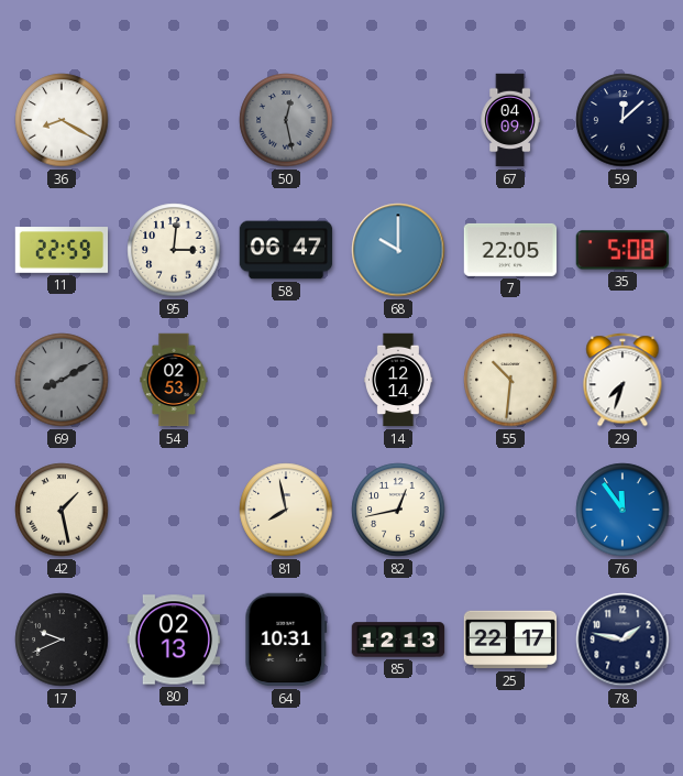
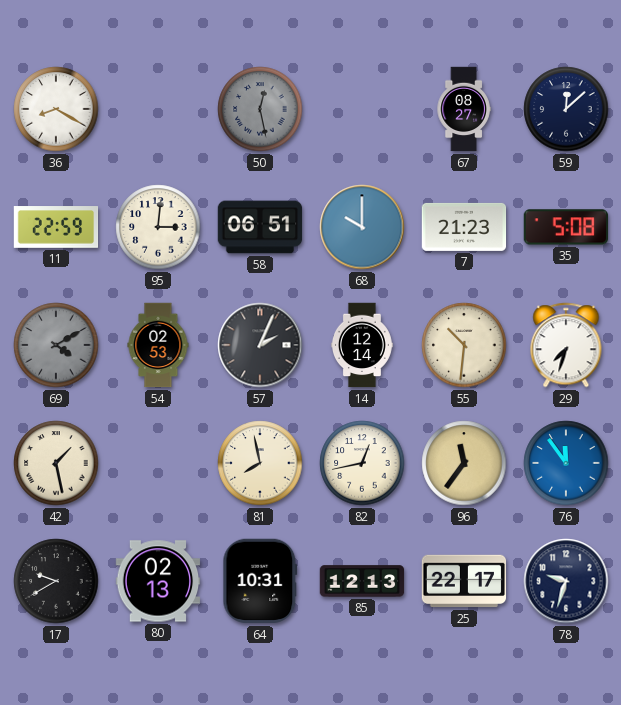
67: 04:09 -> 08:27 (464, 109)
58: 06:47 -> 06:51 (260, 227)
7: 22:05 -> 21:23 (464, 227)
69: 8:10 -> 4:10 (56, 345)
57: none -> 2:04 (260, 345)
96: none -> 11:36 (464, 463)
17: 9:41 -> 9:40 (56, 581)
78: 1:47 -> 9:33 (566, 581)
